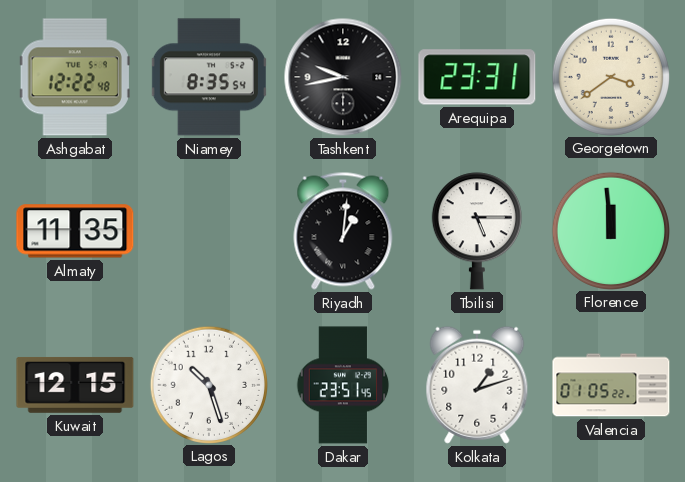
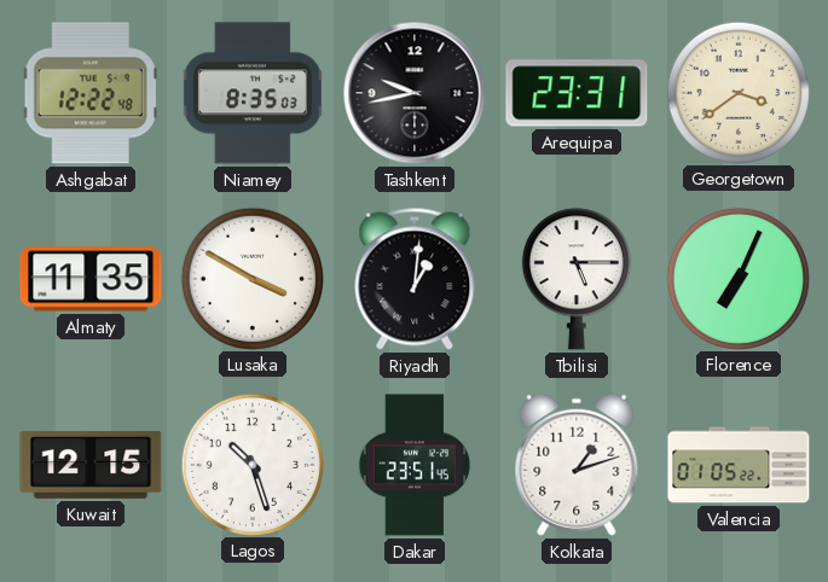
Niamey: 8:35:54 -> 8:35:03 (253, 93)
Lusaka: none -> 3:50 (251, 278)
Florence: 11:59 -> 7:04 (737, 278)
